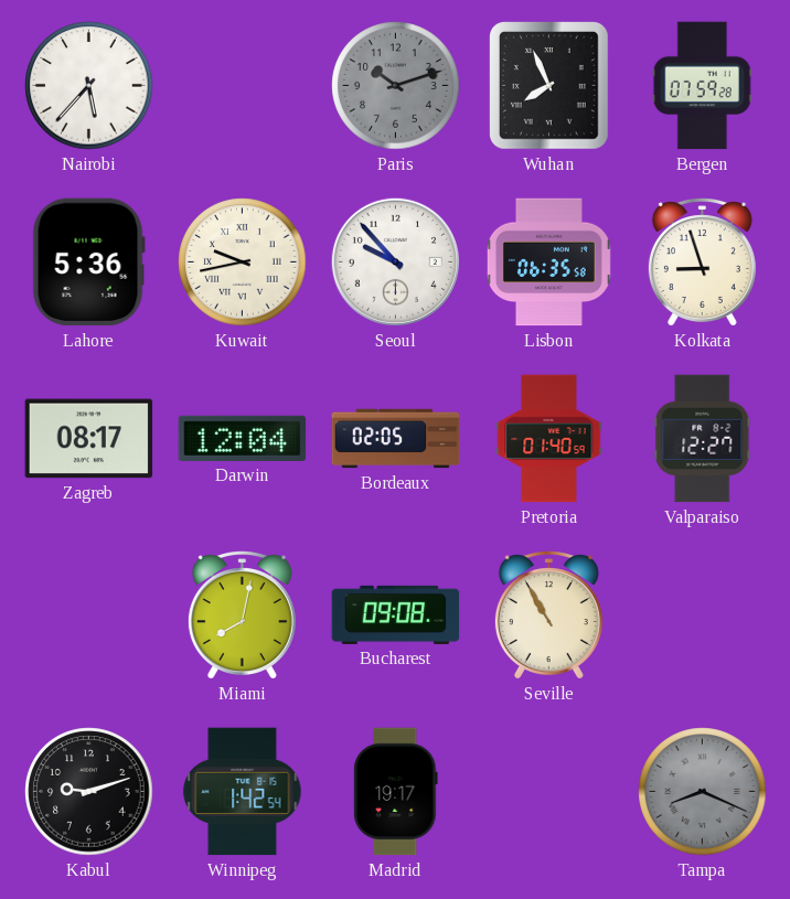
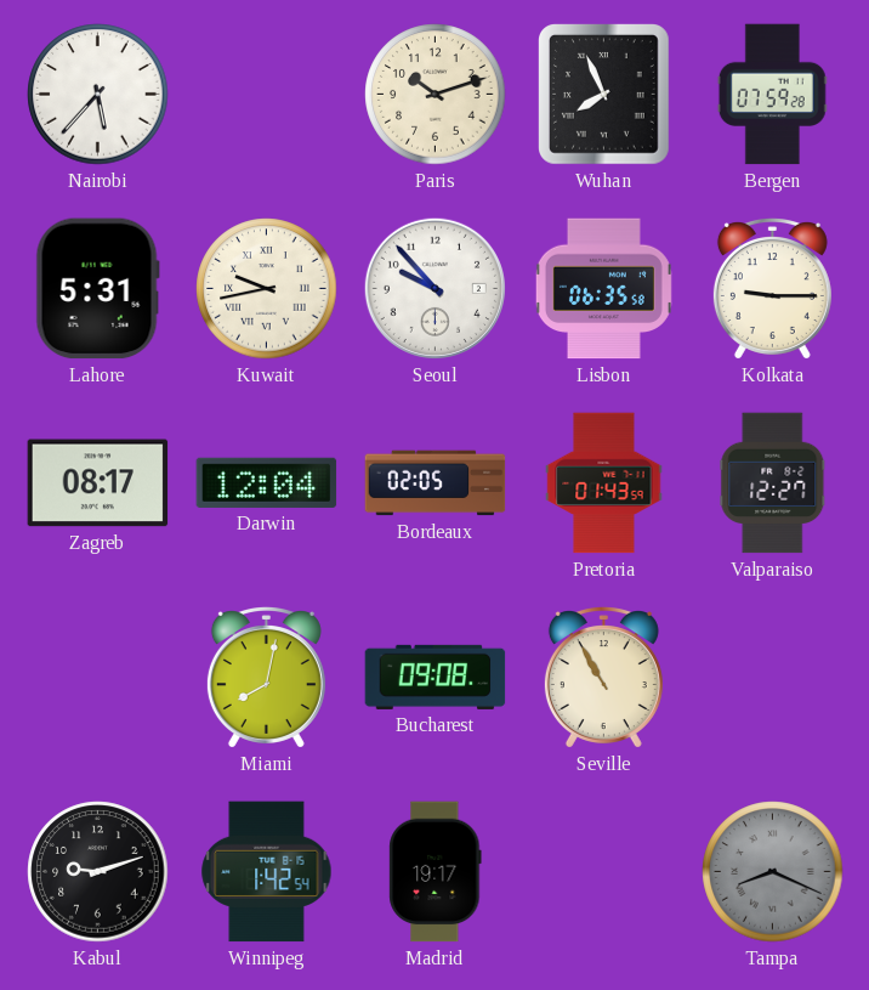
Paris dial: grey -> cream (436, 95)
Lahore: 5:36 -> 5:31 (97, 289)
Kolkata: 8:57 -> 9:15 (772, 289)
Pretoria: 01:40 -> 01:43 (604, 483)
